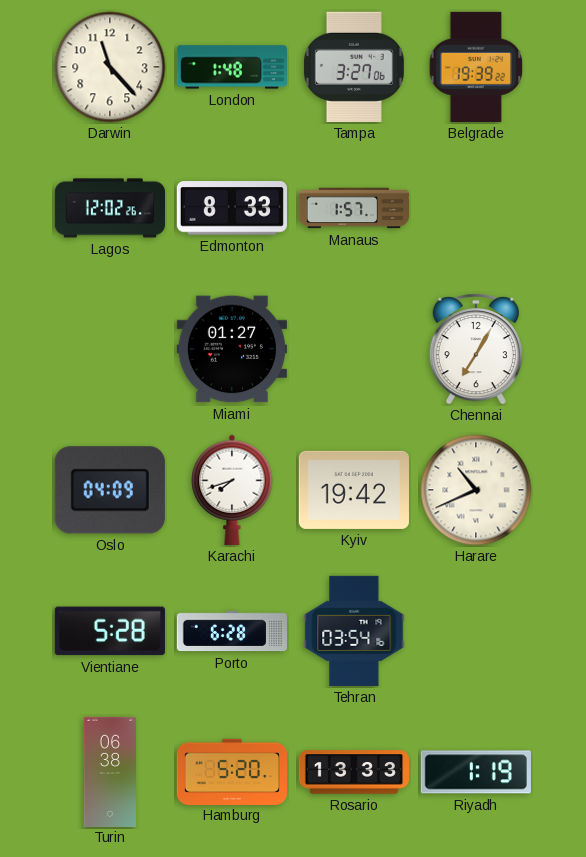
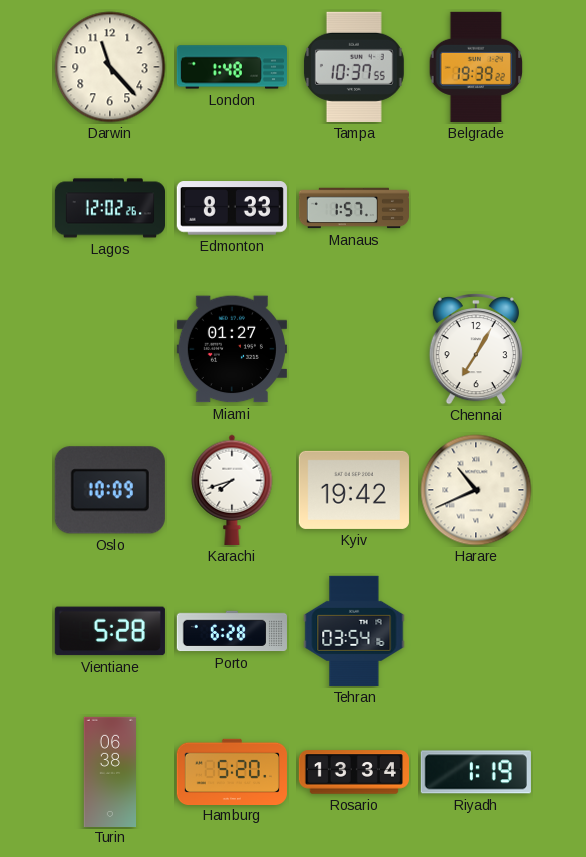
Tampa: 3:27 -> 10:37 (354, 67)
Oslo: 04:09 -> 10:09 (110, 490)
Rosario: 13:33 -> 13:34 (353, 772)
